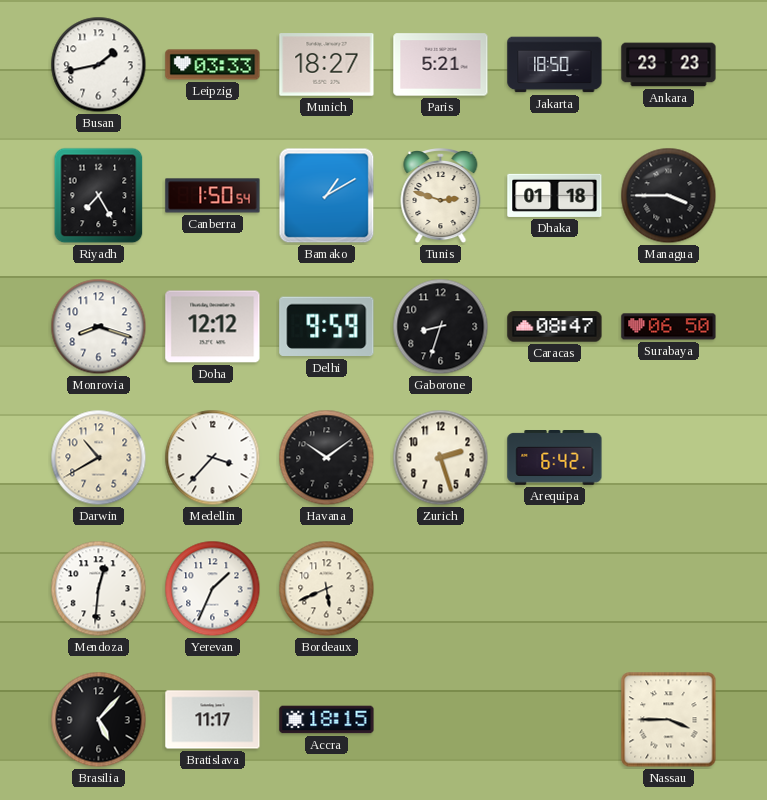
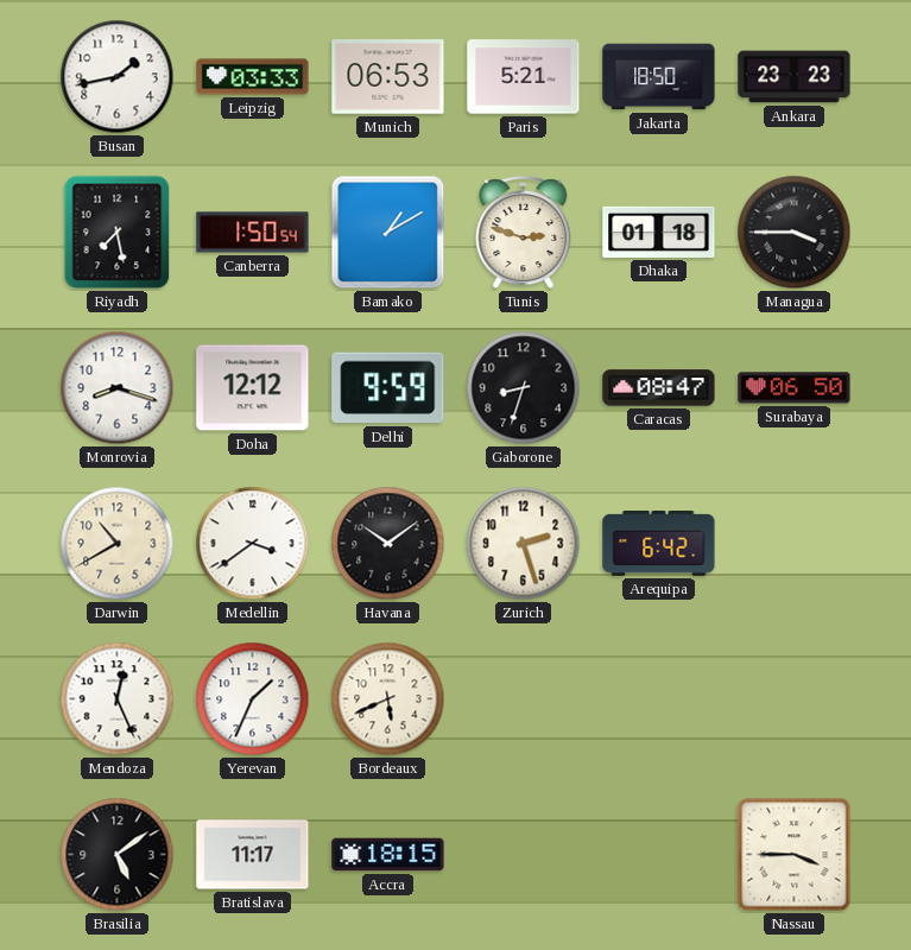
Munich: 18:27 -> 06:53 (388, 77)
Riyadh: 7:25 -> 7:28 (118, 233)
Medellin: 3:37 -> 3:39 (253, 544)
Mendoza: 12:31 -> 12:26 (118, 699)
Brasilia: 5:07 -> 5:09 (118, 855)
